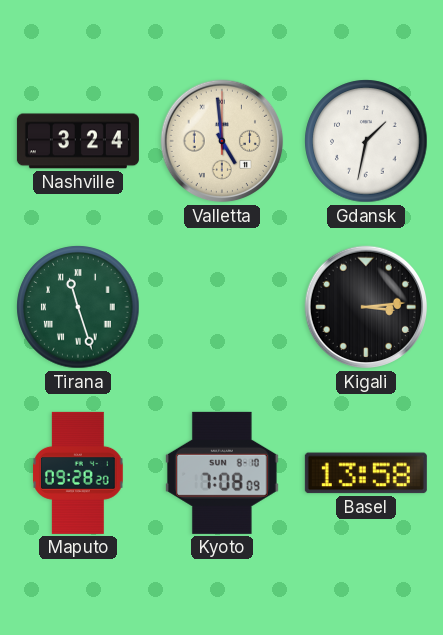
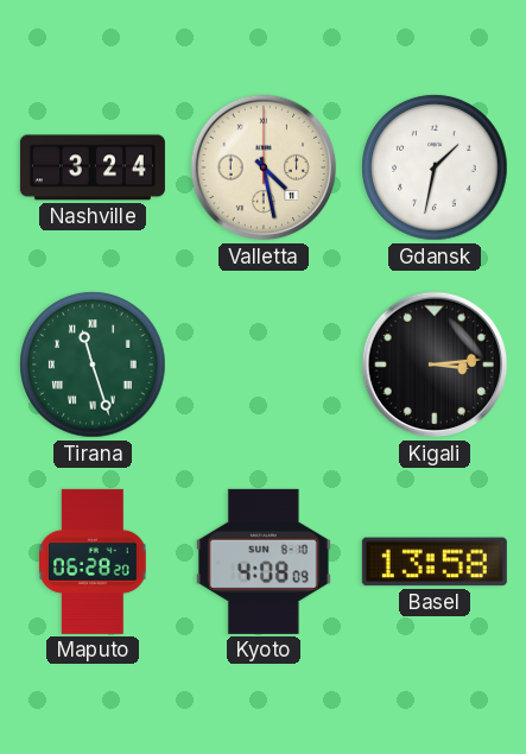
Valletta: 4:59 -> 4:28 (264, 167)
Maputo: 09:28 -> 06:28 (94, 562)
Kyoto: 7:08 -> 4:08 (264, 562)
